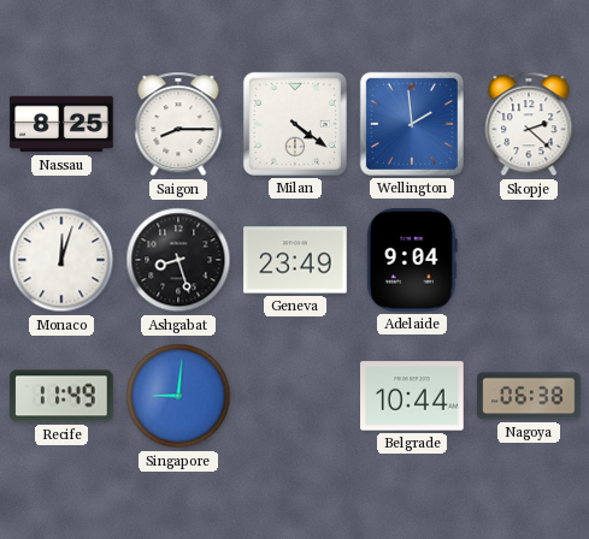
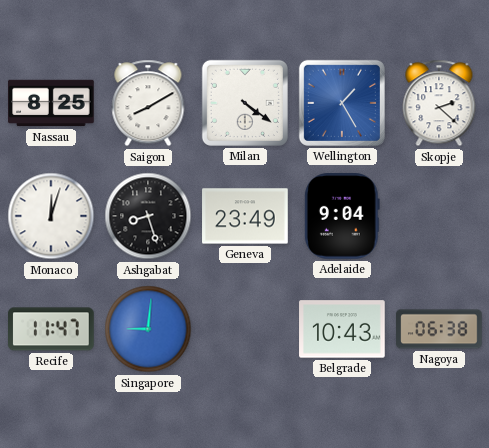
Saigon: 8:15 -> 8:10 (148, 103)
Wellington: 1:59 -> 1:25 (342, 103)
Recife: 11:49 -> 11:47 (52, 329)
Belgrade: 10:44 -> 10:43 (342, 329)
